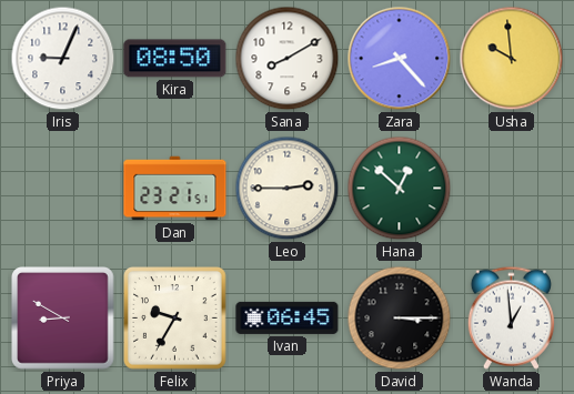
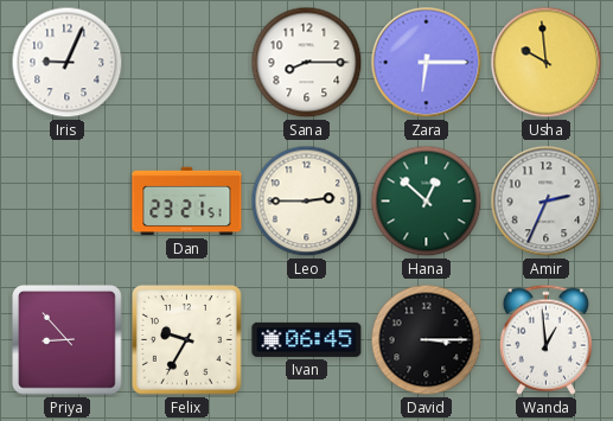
Kira: 08:50 -> none (175, 59)
Sana: 8:10 -> 8:15 (307, 63)
Zara: 8:23 -> 6:15 (427, 63)
Amir: none -> 2:34 (547, 202)
Priya: 8:50 -> 8:53 (68, 340)
